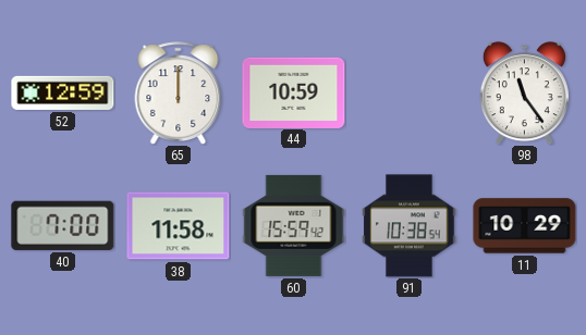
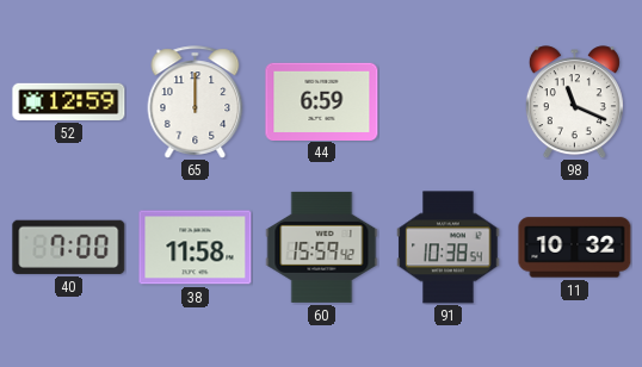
44: 10:59 -> 6:59 (322, 101)
98: 11:24 -> 11:19 (574, 102)
11: 10:29 -> 10:32 (575, 248)
